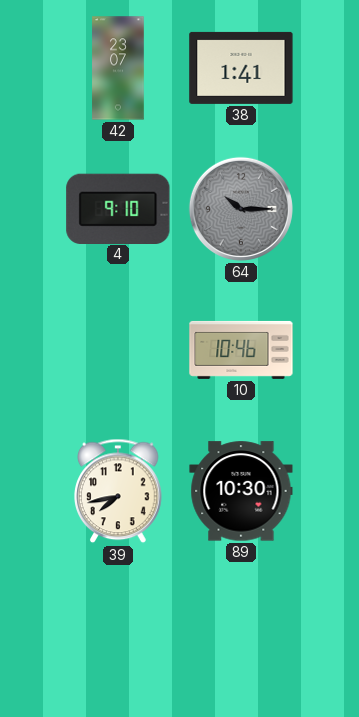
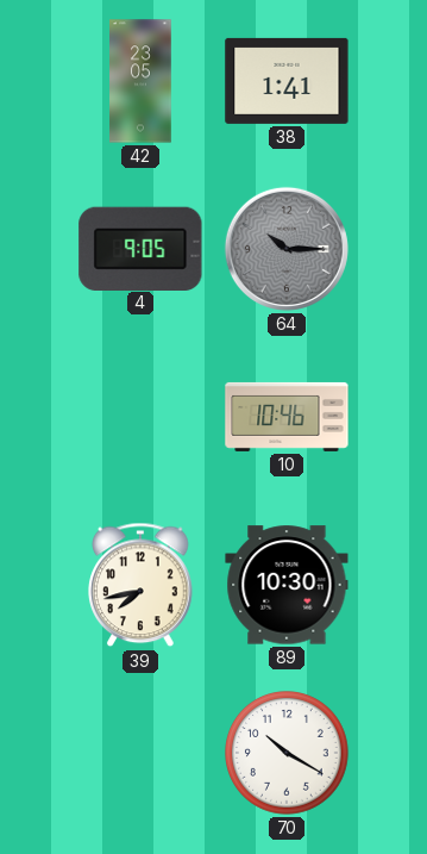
42: 23:07 -> 23:05 (140, 81)
4: 9:10 -> 9:05 (140, 248)
70: none -> 10:20 (288, 754)
